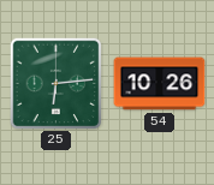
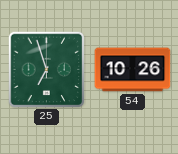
25: 6:14 -> 6:57 (46, 69)
